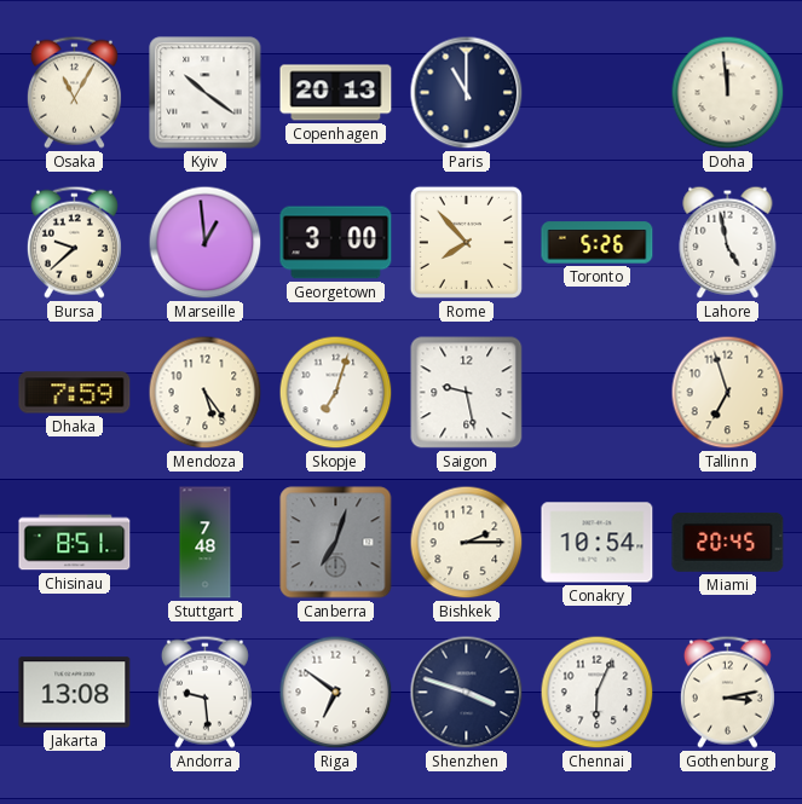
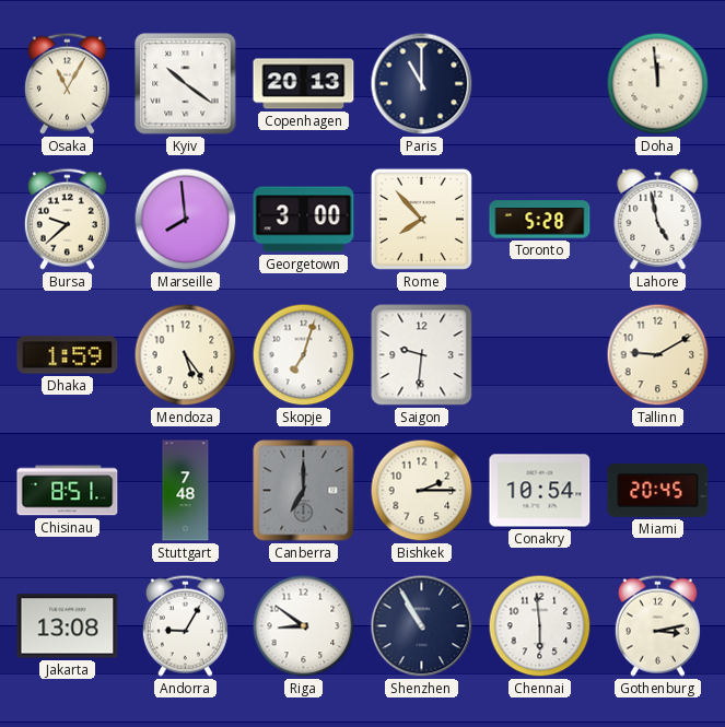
Marseille: 12:59 -> 7:59 (186, 220)
Toronto: 5:26 -> 5:28 (540, 220)
Dhaka: 7:59 -> 1:59 (68, 355)
Saigon: 9:28 -> 9:31 (422, 355)
Tallinn: 6:57 -> 9:10 (658, 355)
Canberra: 7:03 -> 7:00 (304, 491)
Andorra: 9:29 -> 9:05 (185, 625)
Riga: 6:51 -> 8:51 (304, 626)
Shenzhen: 3:48 -> 10:55 (422, 626)
Chennai: 6:04 -> 5:59 (540, 626)
